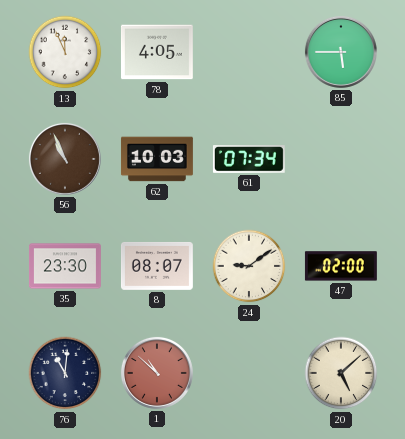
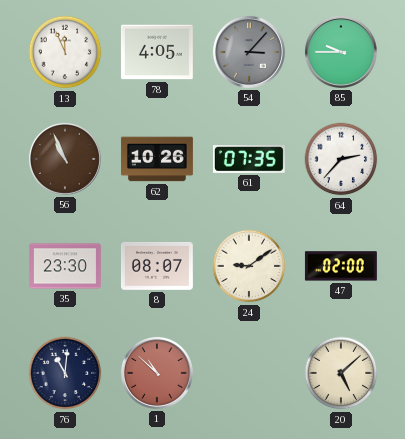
54: none -> 3:07 (249, 52)
85: 5:45 -> 9:45 (341, 52)
62: 10:03 -> 10:26 (157, 159)
61: 07:34 -> 07:35 (249, 160)
64: none -> 2:37 (341, 159)
